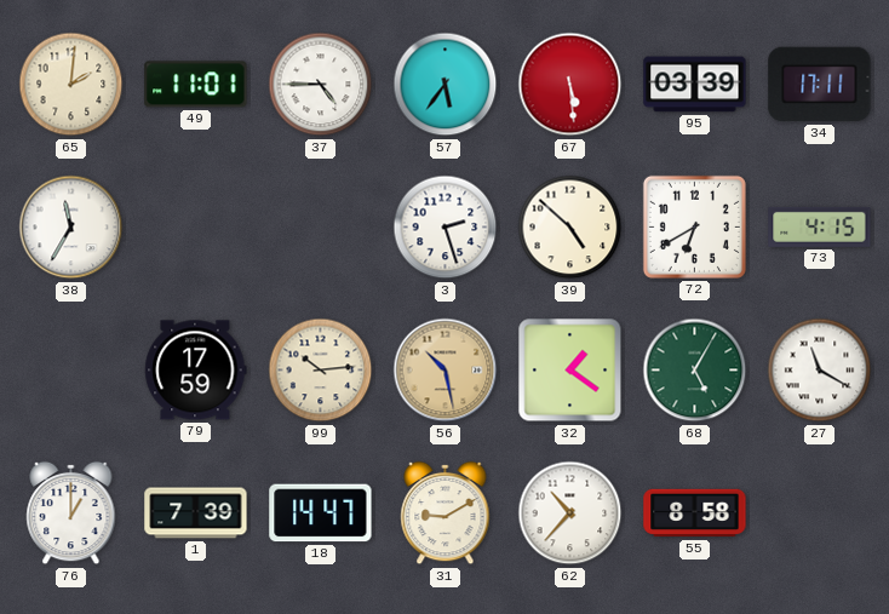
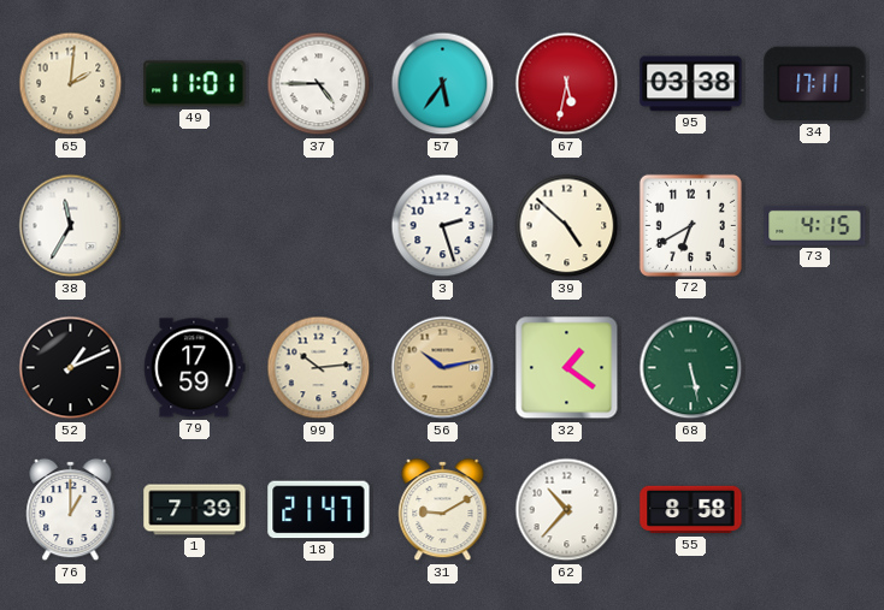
67: 5:29 -> 5:32 (567, 84)
95: 03:39 -> 03:38 (691, 84)
52: none -> 1:11 (71, 368)
56: 10:28 -> 10:13 (443, 368)
68: 5:05 -> 5:28 (691, 368)
27: 11:20 -> none (820, 371)
18: 14:47 -> 21:47 (319, 510)
